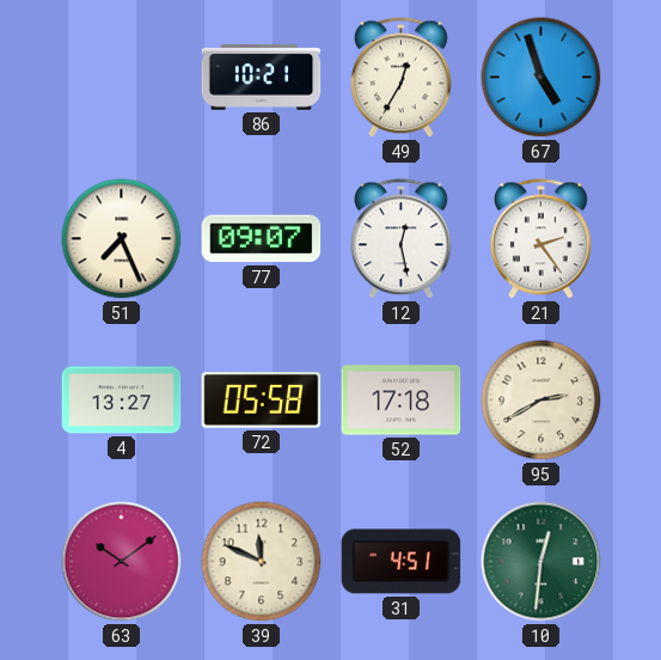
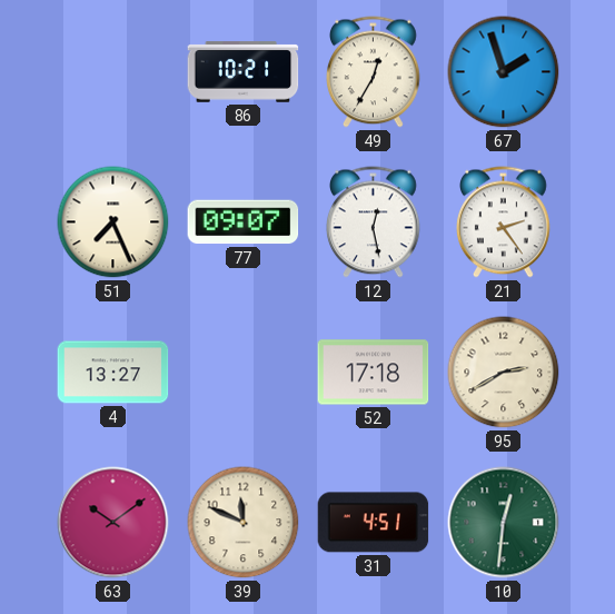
67: 4:57 -> 1:57 (504, 72)
72: 05:58 -> none (262, 401)
